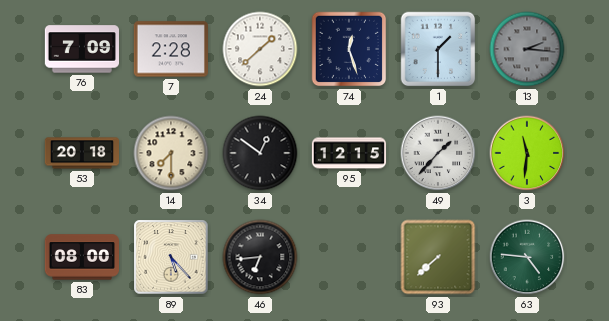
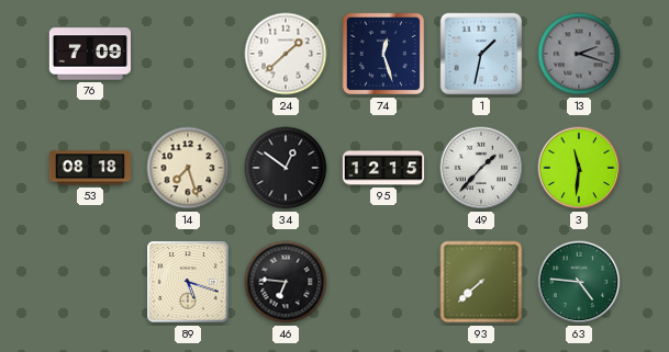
7: 2:28 -> none (171, 49)
1: 1:30 -> 1:32 (481, 54)
13: 2:16 -> 2:18 (579, 54)
53: 20:18 -> 08:18 (89, 168)
14: 7:30 -> 7:27 (188, 168)
83: 08:00 -> none (81, 257)
89: 5:23 -> 5:18 (188, 282)
46: 6:44 -> 6:46 (286, 282)
